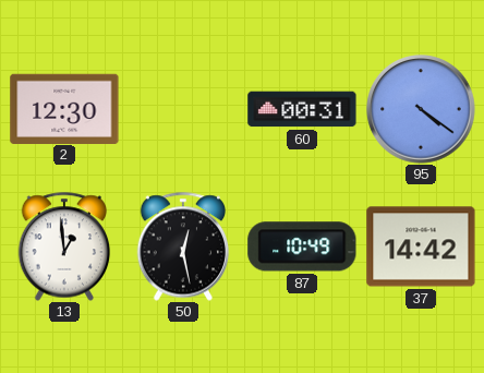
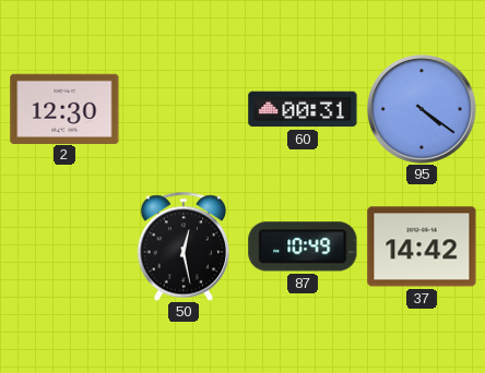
13: 12:59 -> none (64, 246)
